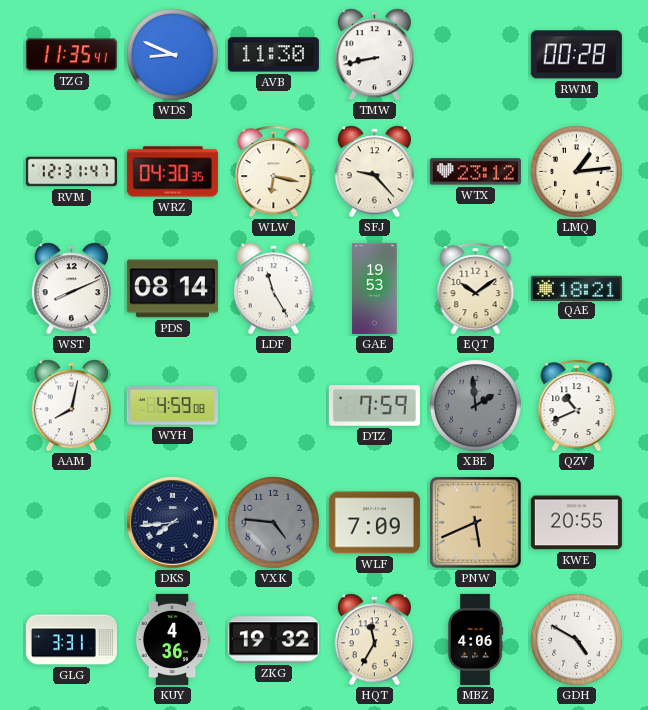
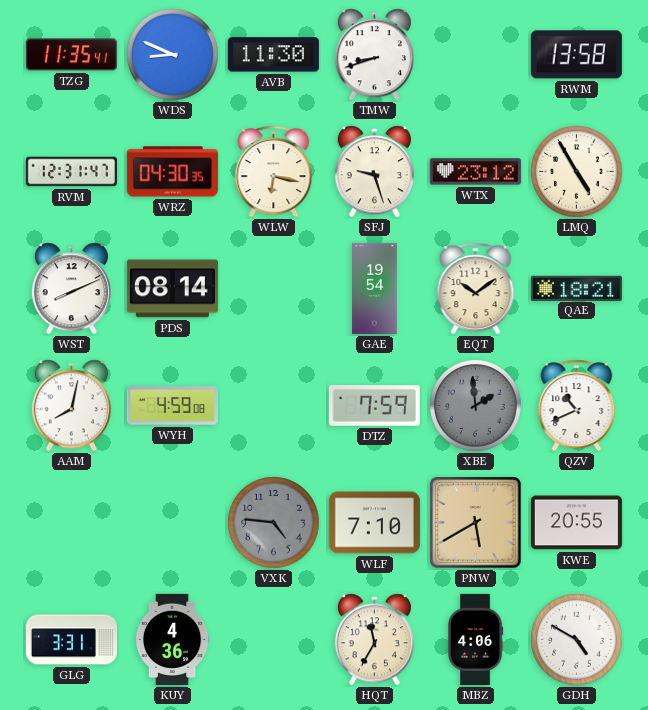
TMW: 8:43 -> 8:42 (374, 55)
RWM: 00:28 -> 13:58 (576, 55)
SFJ: 9:23 -> 9:27 (374, 172)
LMQ: 1:14 -> 4:55 (577, 172)
LDF: 11:25 -> none (273, 289)
GAE: 19:53 -> 19:54 (375, 288)
DKS: 7:44 -> none (173, 523)
WLF: 7:09 -> 7:10 (374, 523)
PNW: 5:41 -> 5:40 (476, 523)
ZKG: 19:32 -> none (273, 640)
